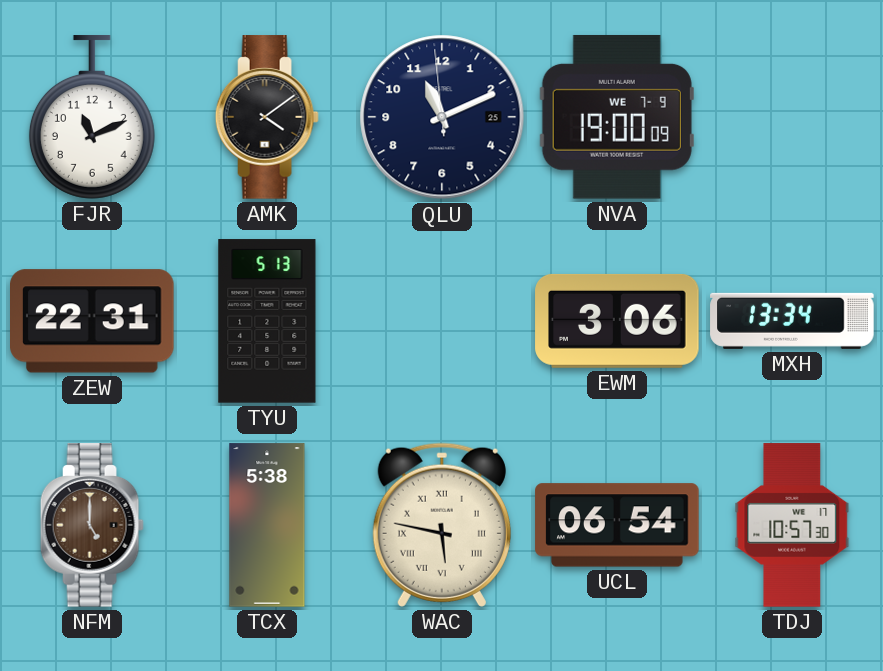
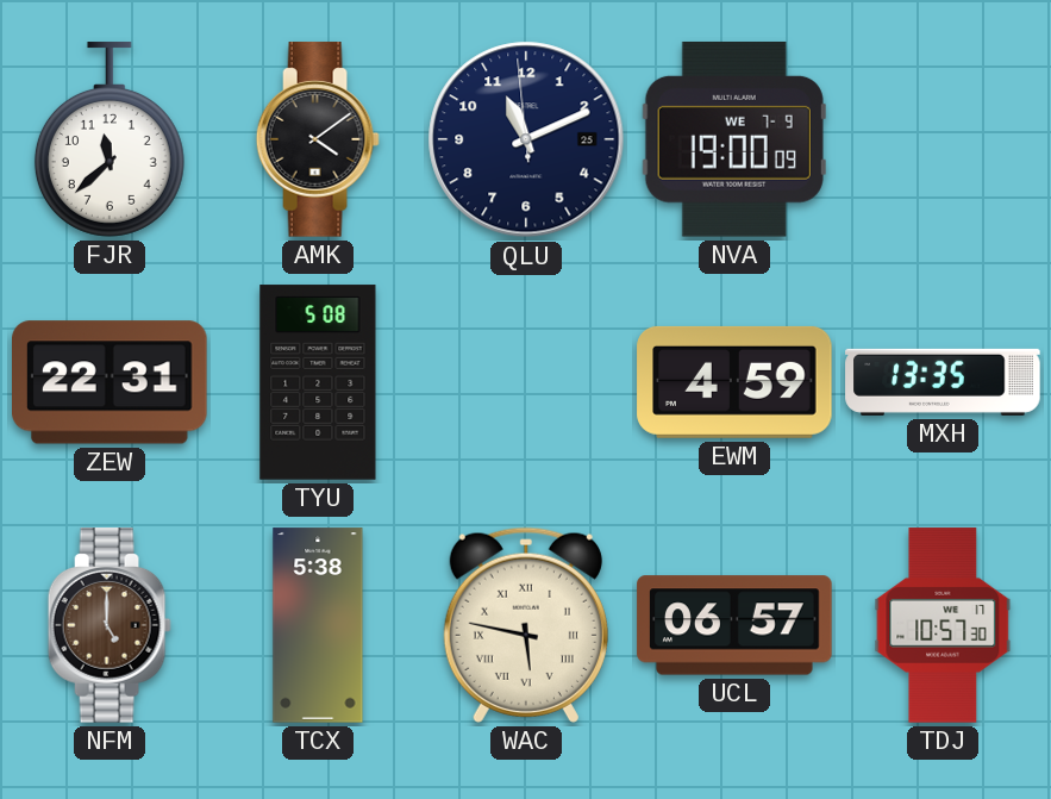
FJR: 11:11 -> 11:38 (110, 139)
TYU: 5:13 -> 5:08 (318, 382)
EWM: 3:06 -> 4:59 (734, 382)
MXH: 13:34 -> 13:35 (943, 382)
UCL: 06:54 -> 06:57 (734, 625)
